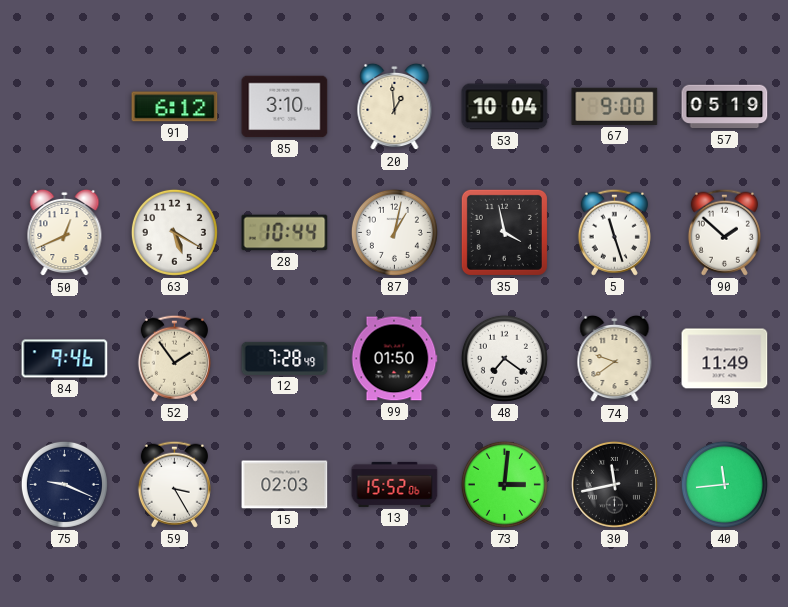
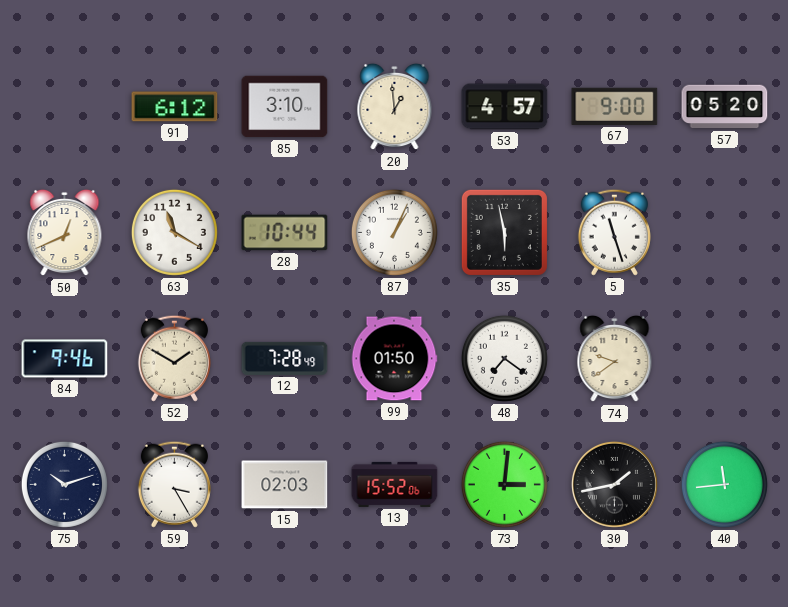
53: 10:04 -> 4:57 (505, 107)
57: 05:19 -> 05:20 (725, 107)
63: 5:20 -> 11:20 (174, 232)
87: 1:02 -> 1:04 (394, 232)
35: 3:58 -> 5:58 (504, 232)
90: 1:52 -> none (724, 232)
52: 1:54 -> 1:50 (174, 358)
43: 11:49 -> none (725, 359)
75: 9:19 -> 10:12 (64, 484)
30: 11:43 -> 1:43 (614, 484)
